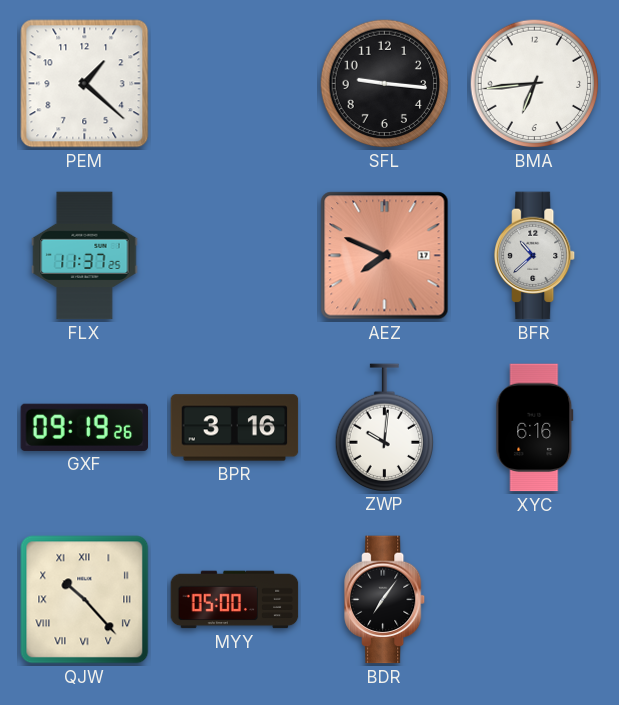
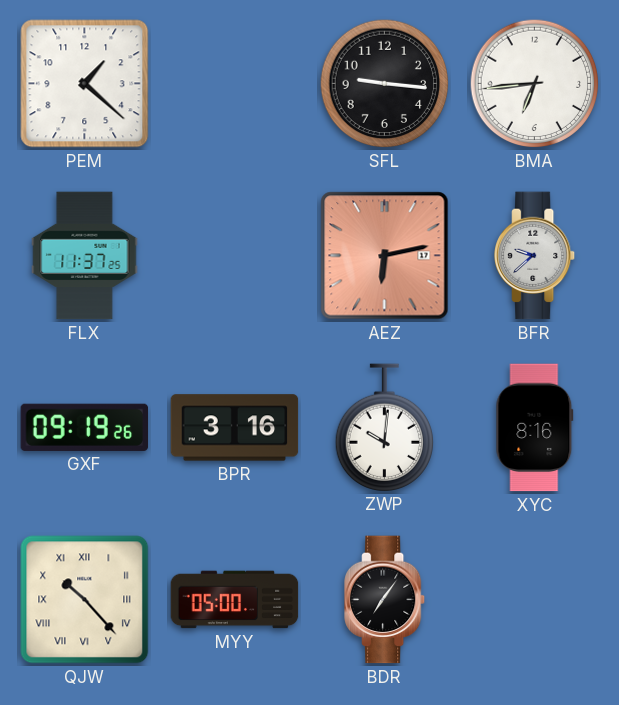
AEZ: 7:49 -> 6:13 (385, 256)
BFR: 10:38 -> 9:38 (536, 256)
XYC: 6:16 -> 8:16 (535, 428)
